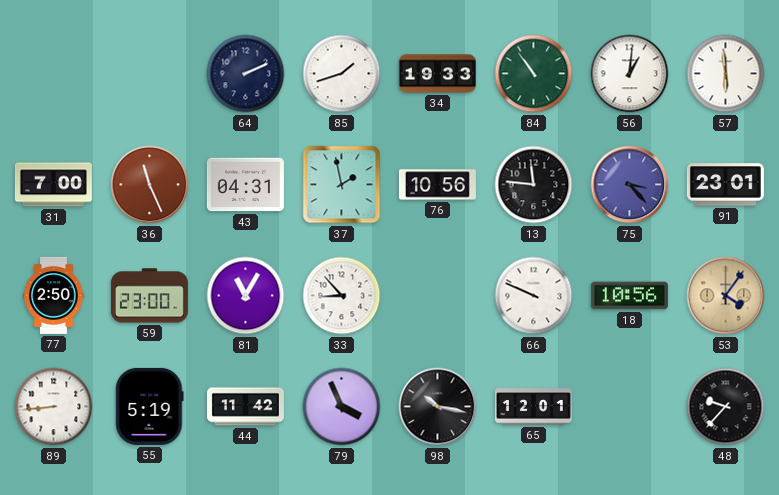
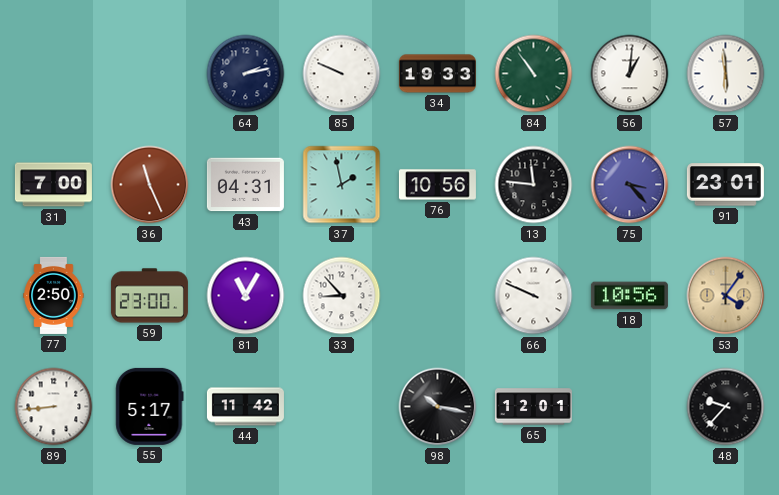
64: 2:11 -> 2:13 (246, 74)
85: 1:42 -> 9:49 (342, 74)
55: 5:19 -> 5:17 (150, 406)
79: 3:56 -> none (342, 407)
